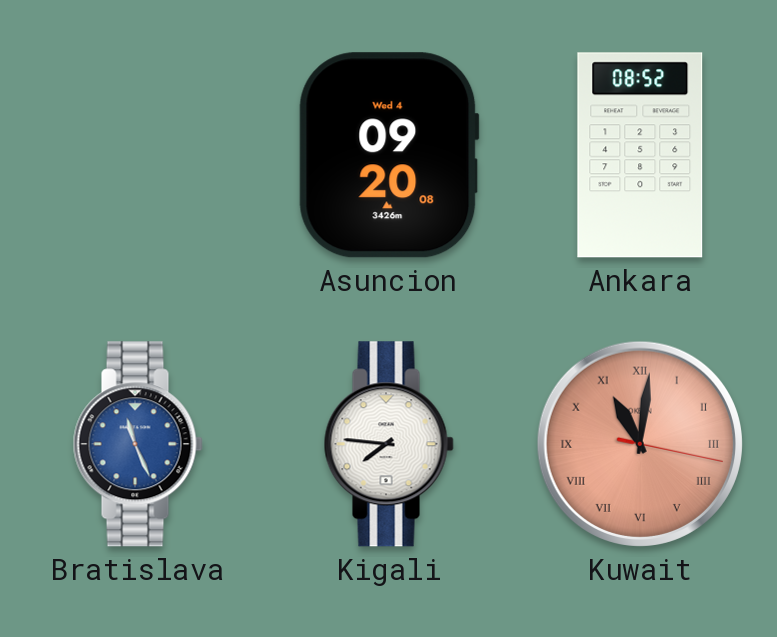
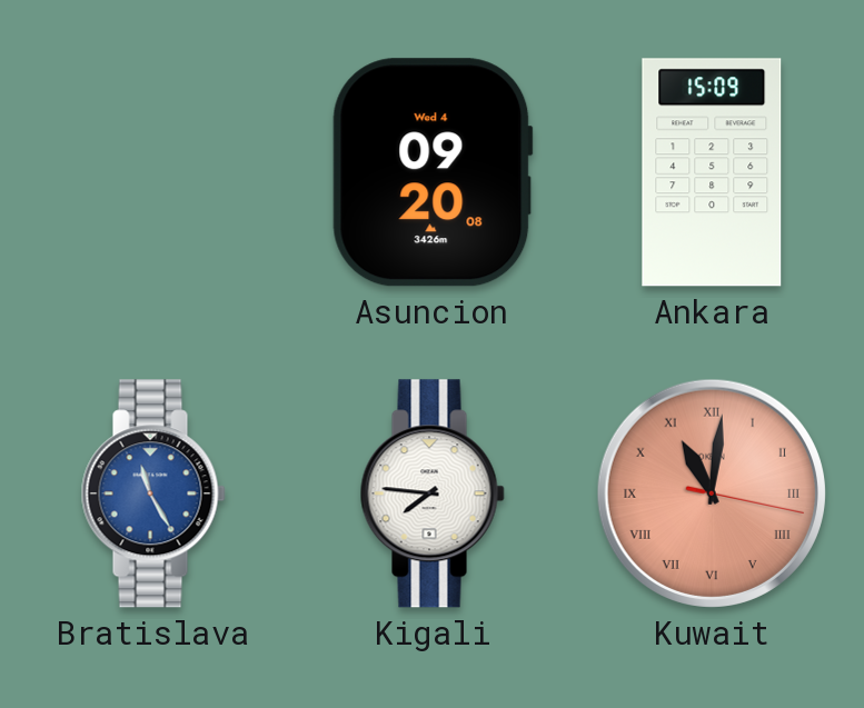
Ankara: 08:52 -> 15:09 (712, 172)
Bratislava: 11:26 -> 11:25 (153, 493)
